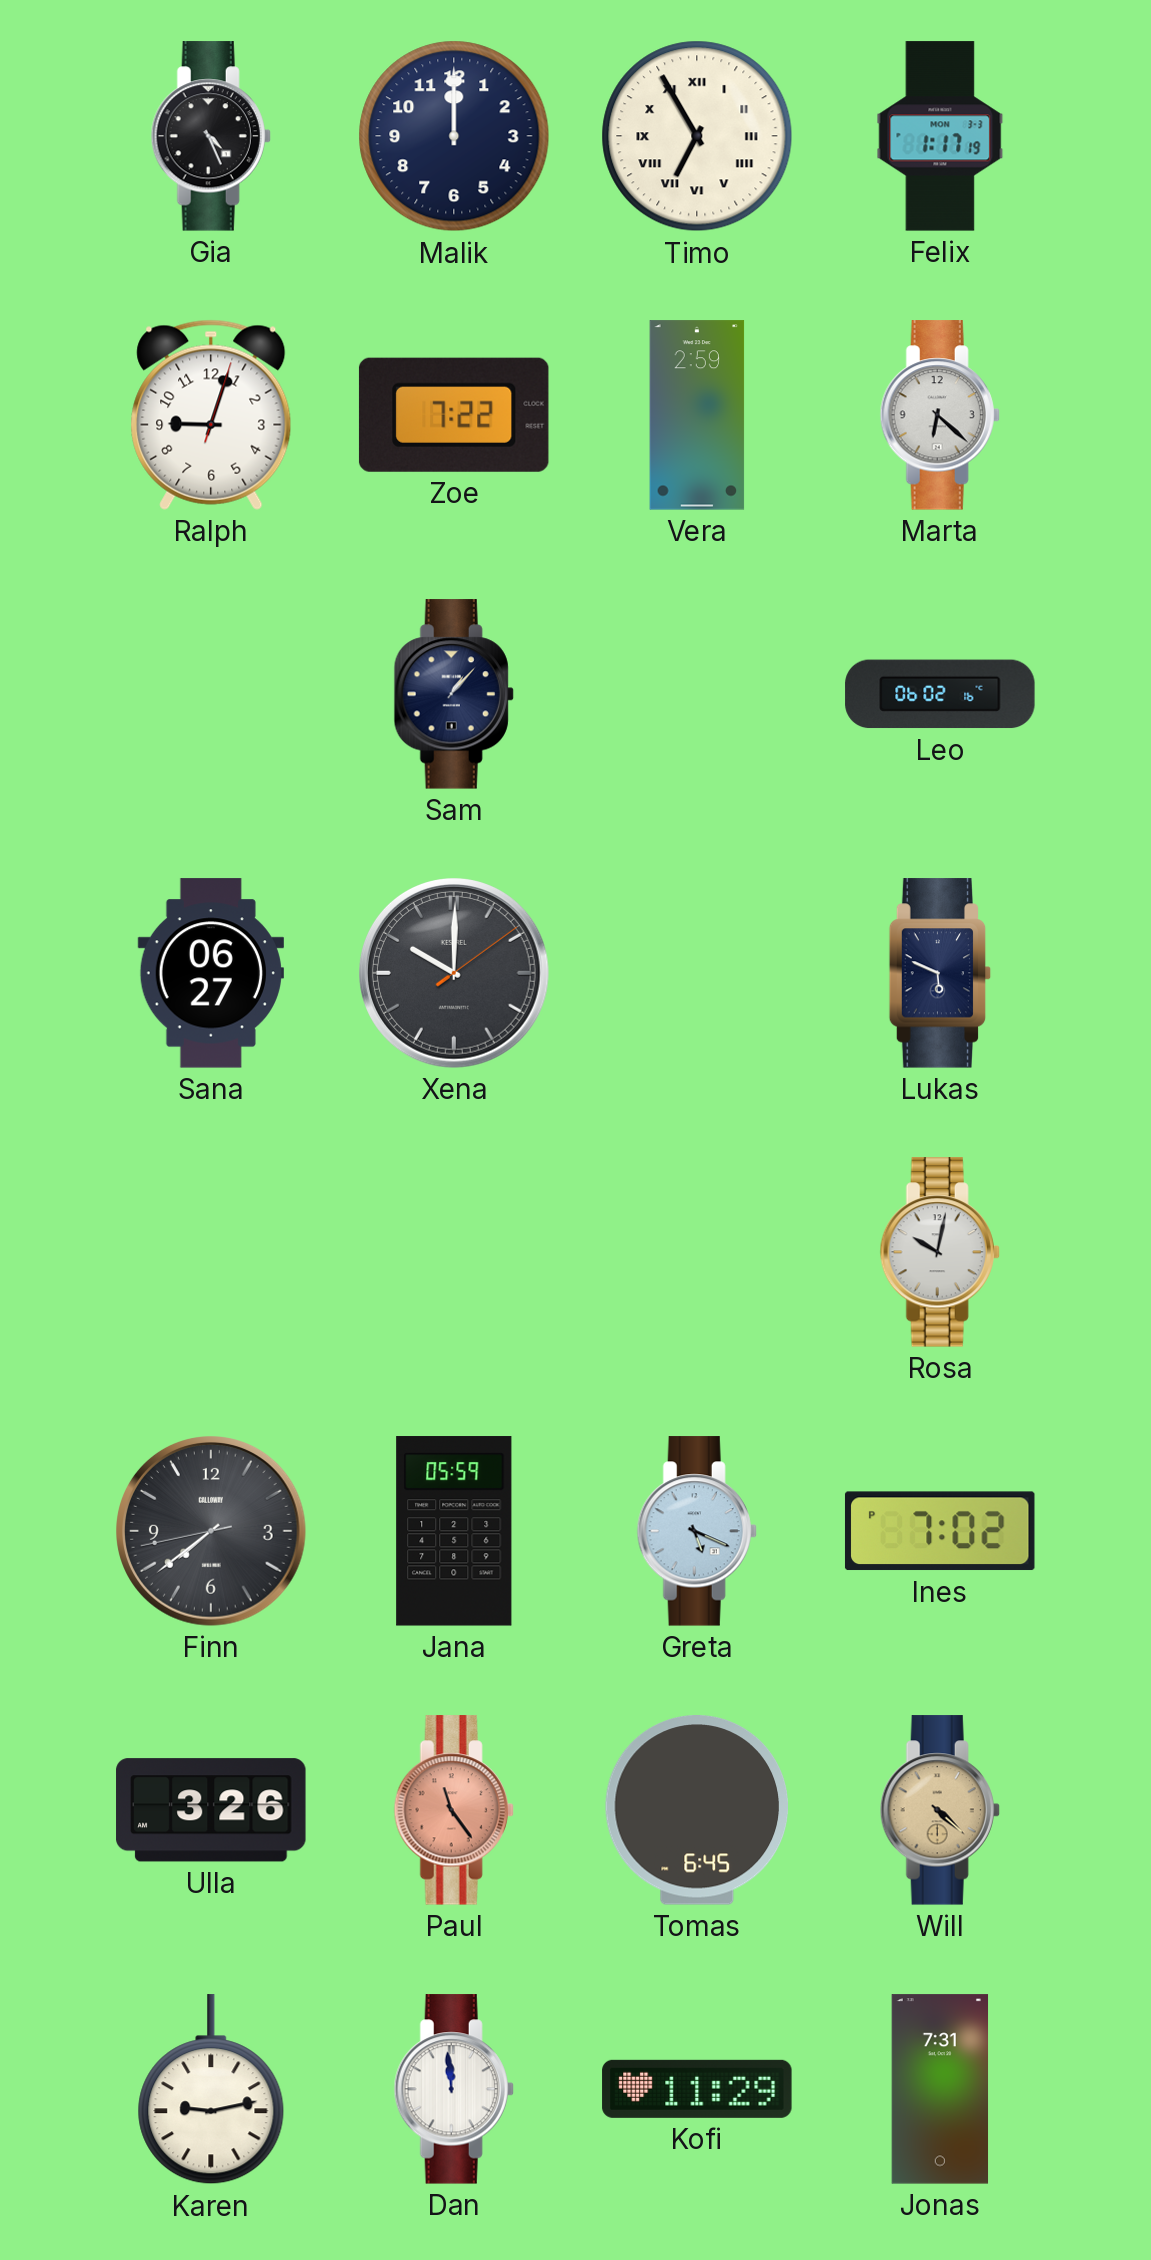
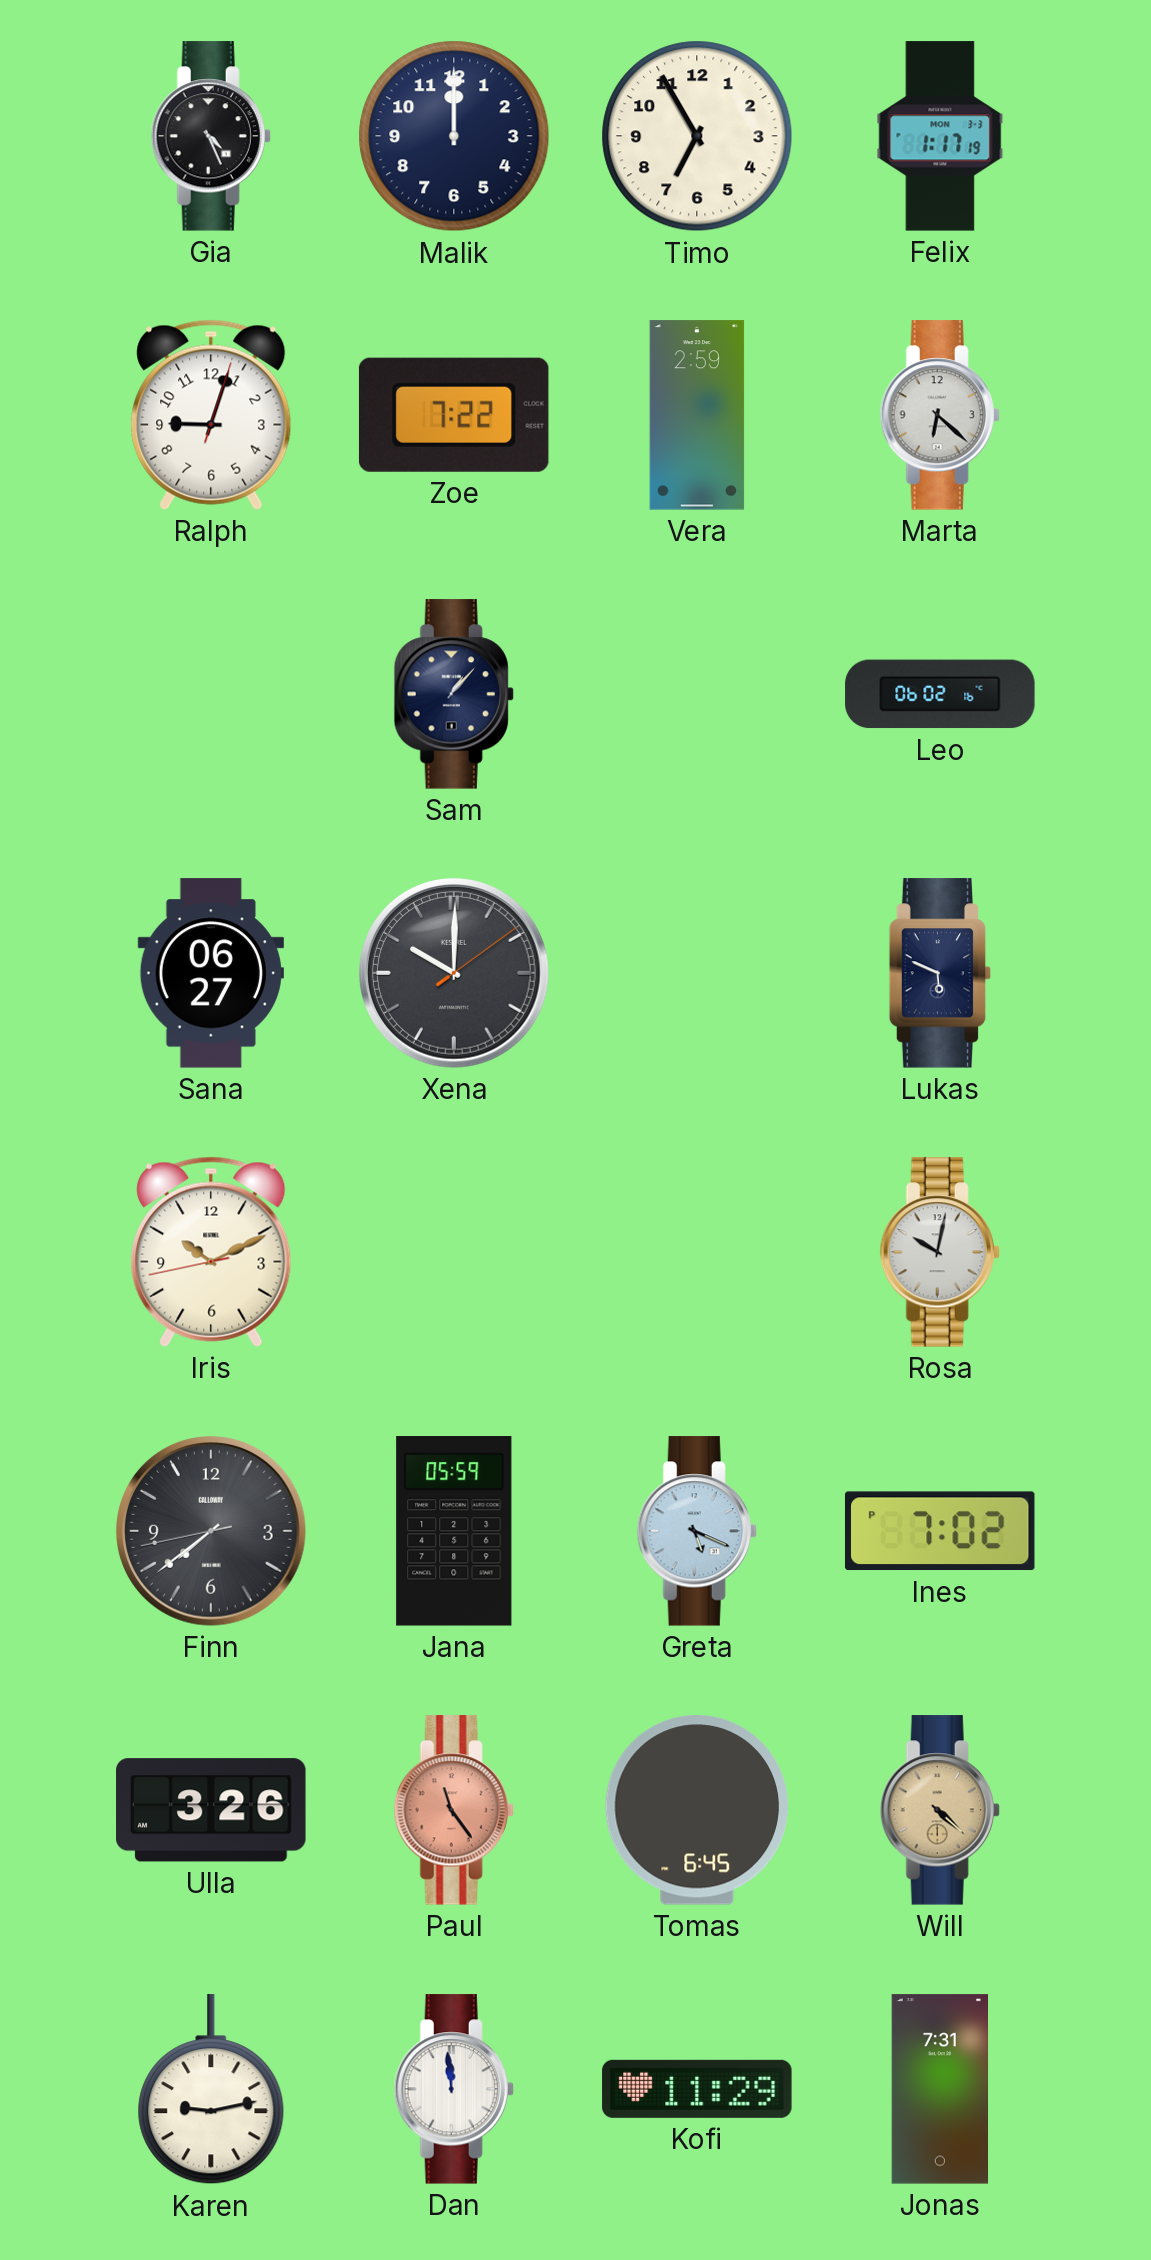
Timo numerals: Roman -> Arabic (697, 136)
Iris: none -> 10:10 (211, 1252)
